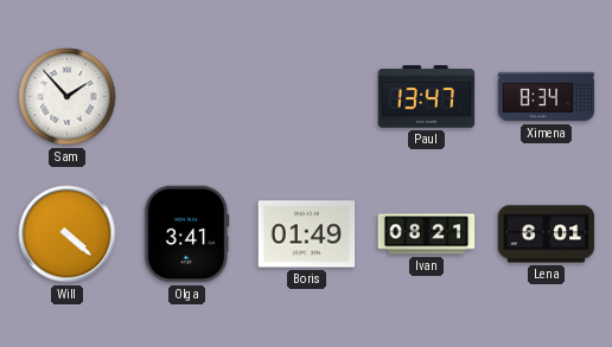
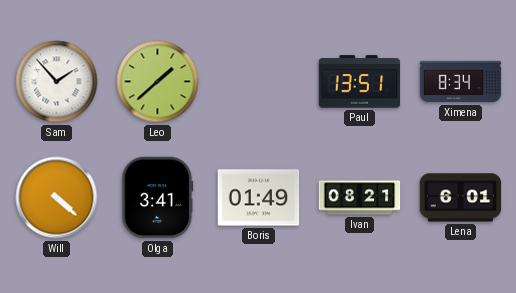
Leo: none -> 1:38 (158, 82)
Paul: 13:47 -> 13:51 (360, 82)
